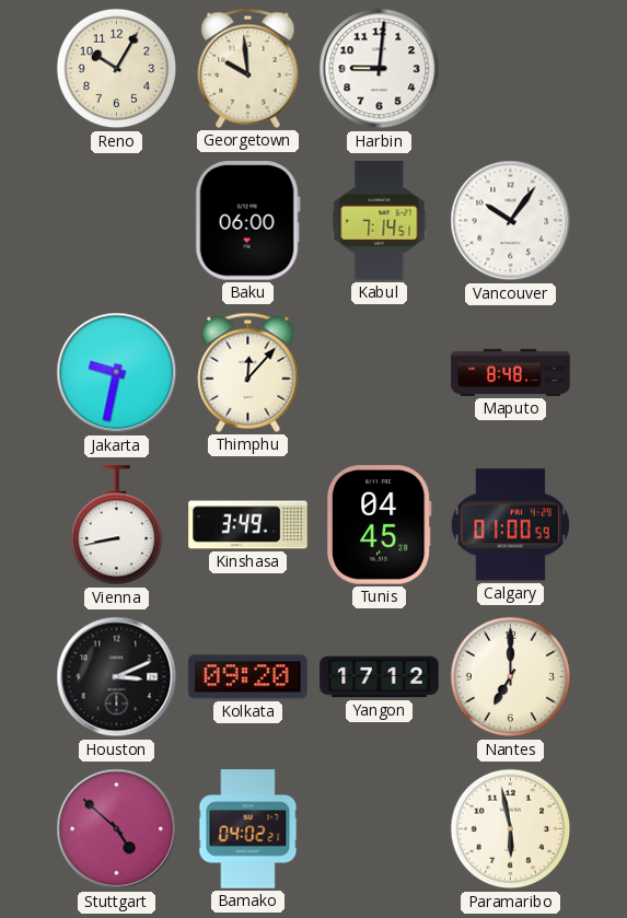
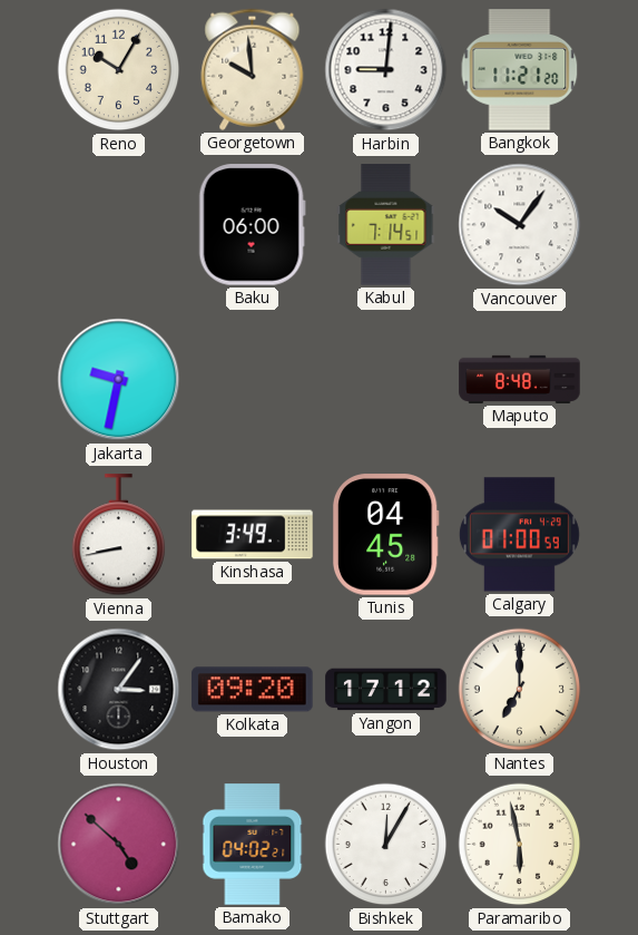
Bangkok: none -> 11:21 (520, 70)
Thimphu: 12:07 -> none (248, 372)
Houston: 3:11 -> 3:06 (119, 690)
Bishkek: none -> 12:05 (386, 845)
